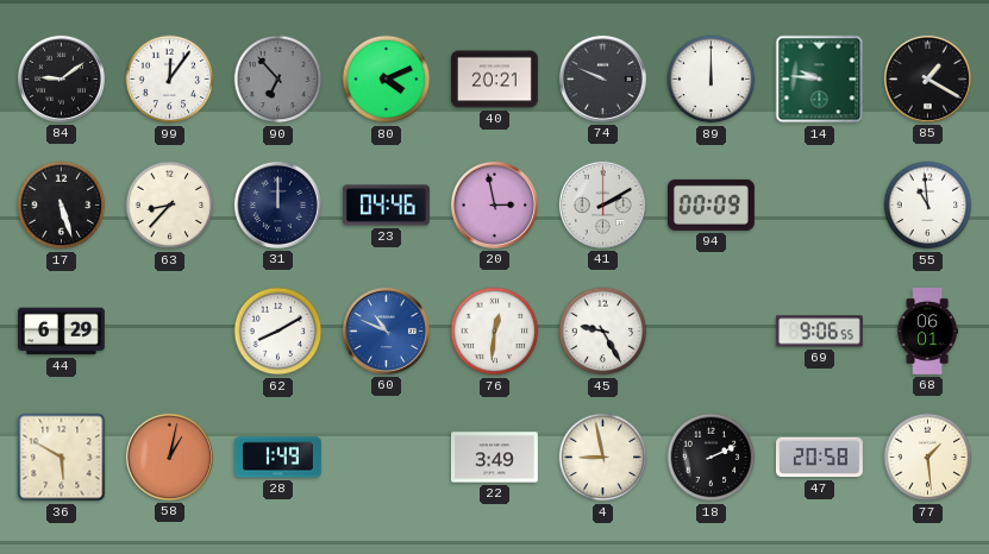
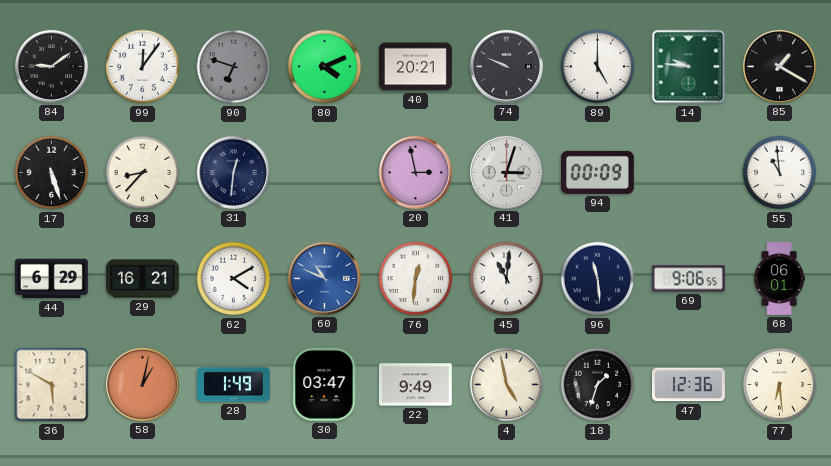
90: 6:53 -> 6:48 (234, 67)
89: 12:00 -> 5:00 (598, 67)
31: 12:00 -> 12:31 (233, 172)
23: 04:46 -> none (386, 206)
41: 2:10 -> 3:03 (506, 172)
29: none -> 16:21 (143, 279)
62: 8:10 -> 4:10 (234, 279)
45: 9:25 -> 11:01 (507, 279)
96: none -> 11:29 (598, 279)
30: none -> 03:47 (324, 384)
22: 3:49 -> 9:49 (416, 385)
4: 8:58 -> 4:58 (507, 385)
18: 2:11 -> 1:33 (598, 385)
47: 20:58 -> 12:36 (689, 385)
77: 1:29 -> 6:29 (780, 385)
